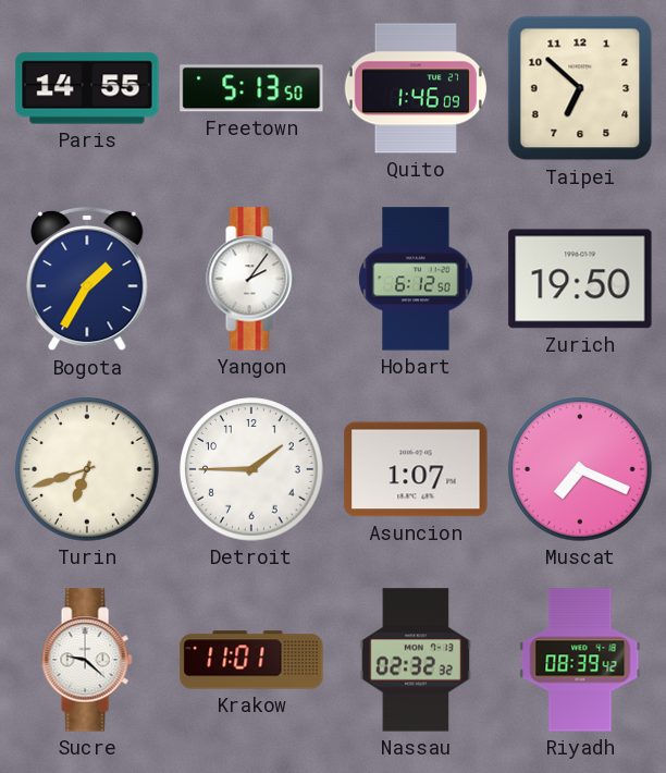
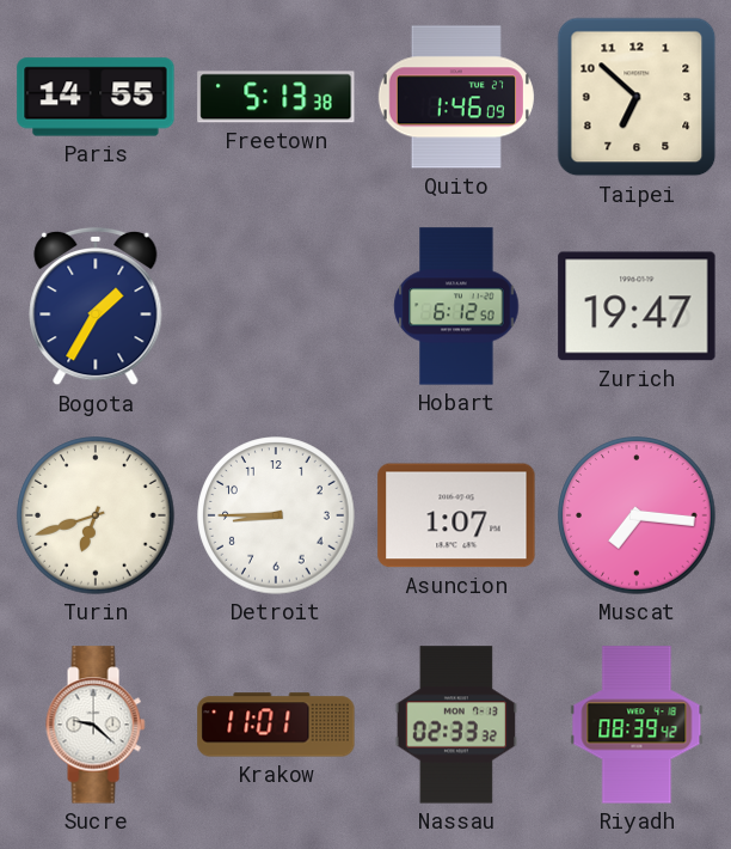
Freetown: 5:13:50 -> 5:13:38 (276, 97)
Yangon: 2:06 -> none (251, 279)
Zurich: 19:50 -> 19:47 (637, 306)
Detroit: 1:45 -> 8:45 (276, 515)
Muscat: 7:19 -> 7:16 (637, 515)
Nassau: 02:32 -> 02:33 (456, 725)
